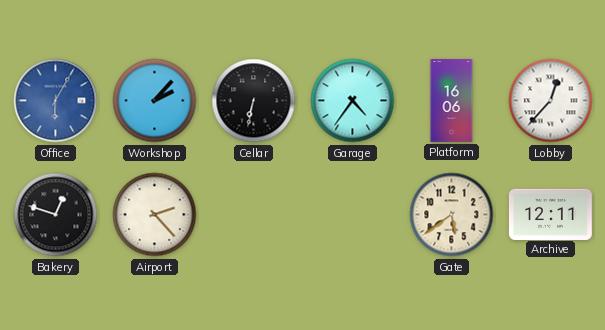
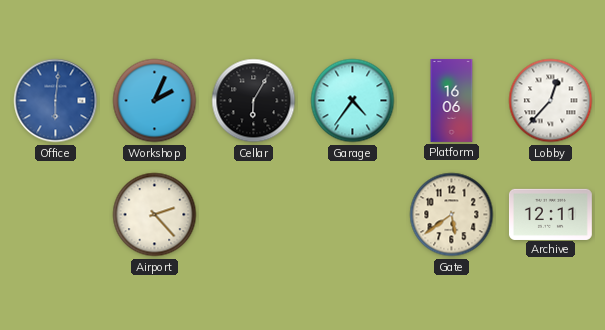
Office: 6:05 -> 6:01 (56, 101)
Workshop: 2:07 -> 2:04 (155, 101)
Cellar: 6:32 -> 6:05 (254, 101)
Bakery: 12:48 -> none (56, 215)
